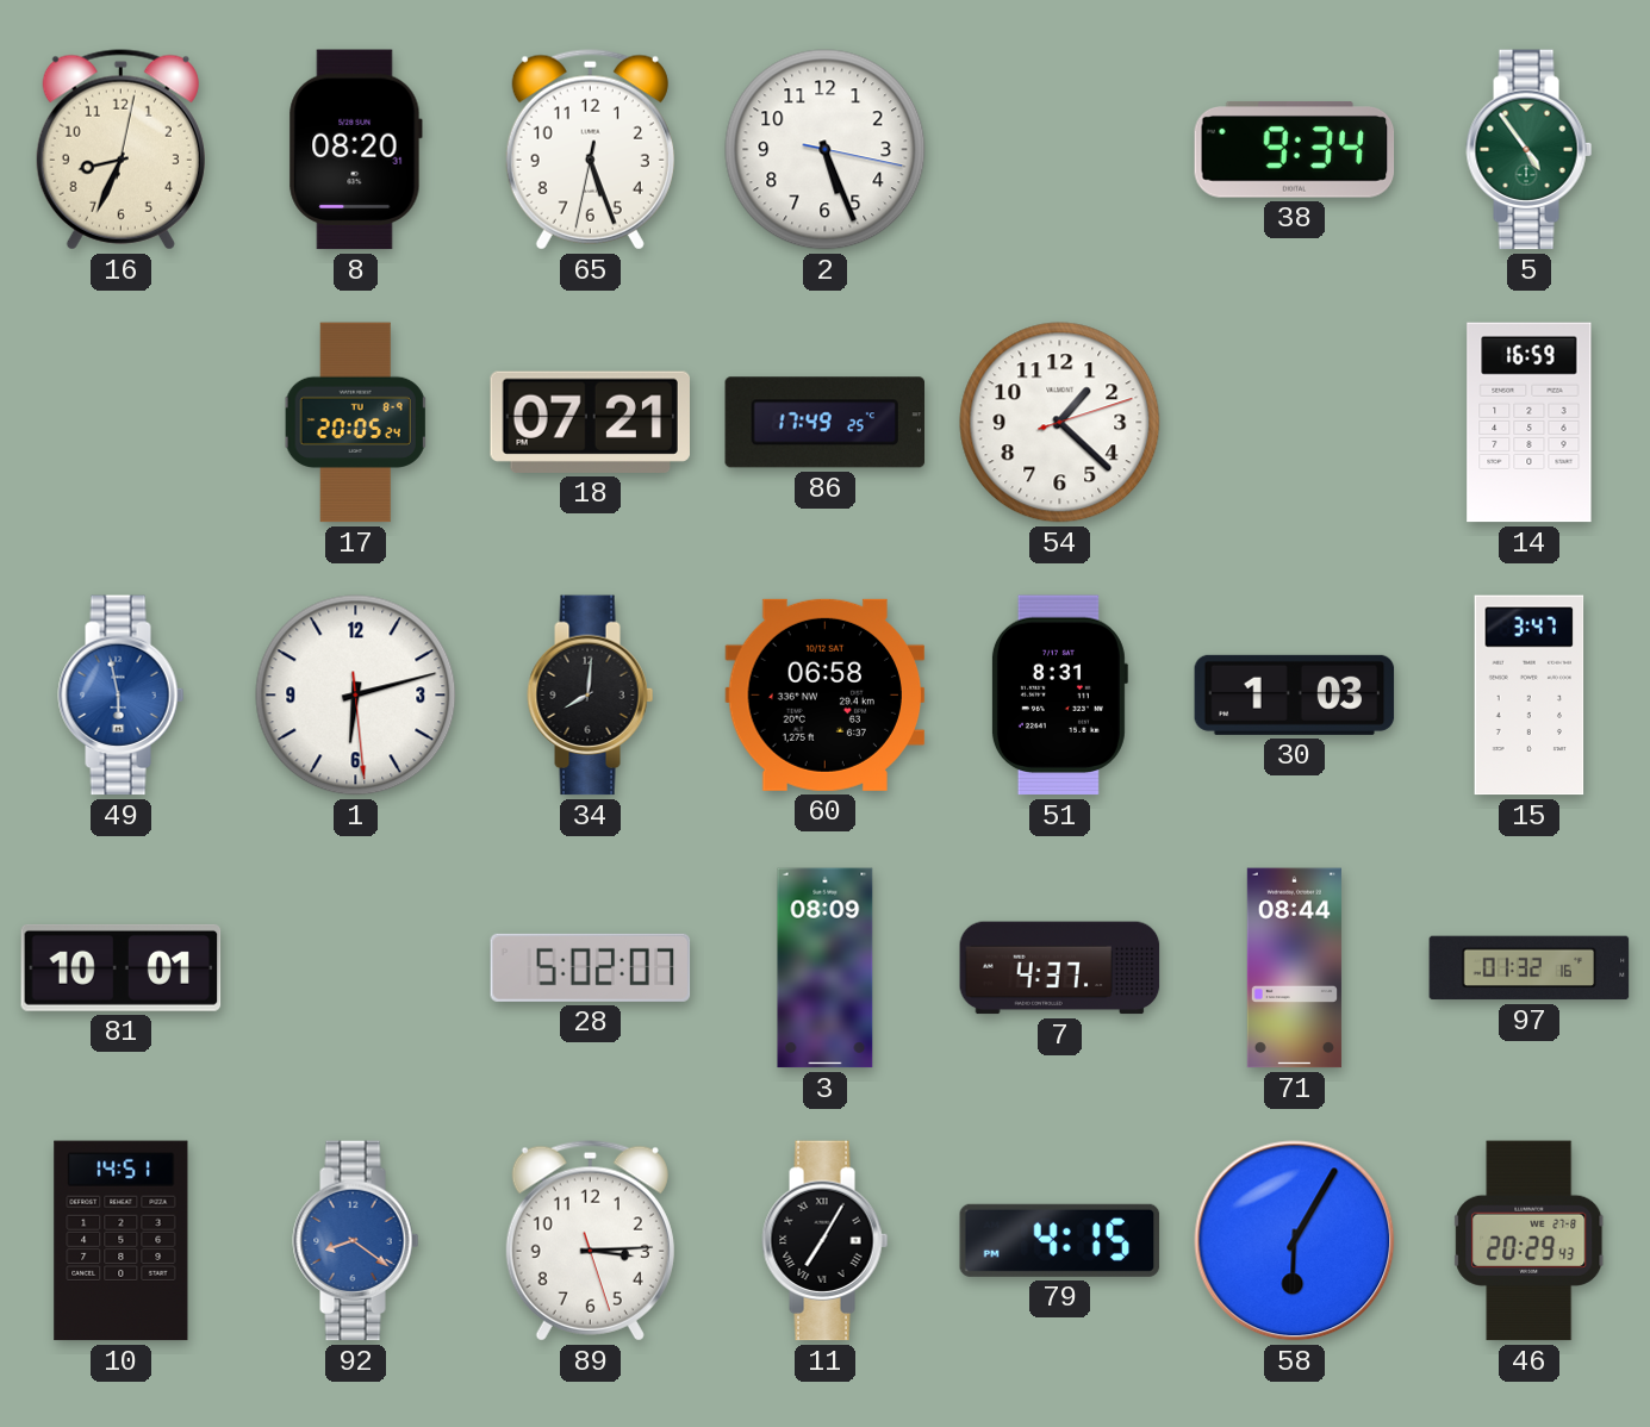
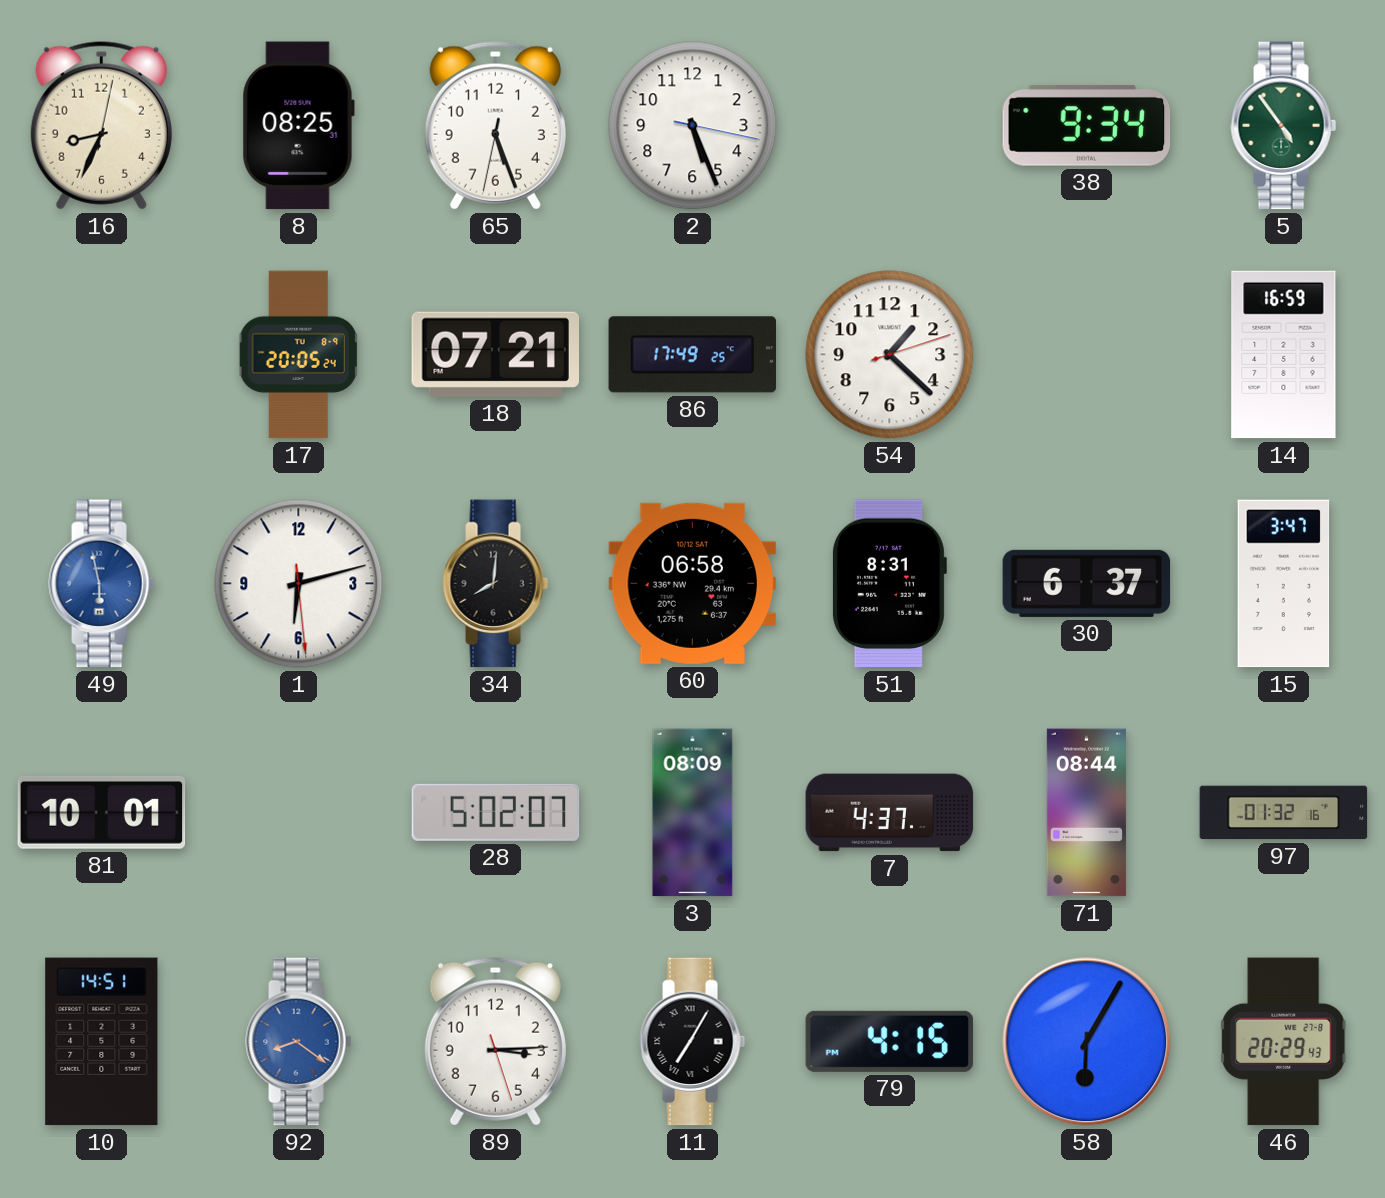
8: 08:20 -> 08:25 (298, 126)
30: 1:03 -> 6:37 (1087, 583)
